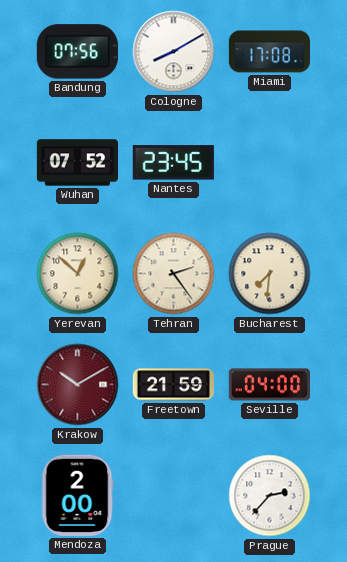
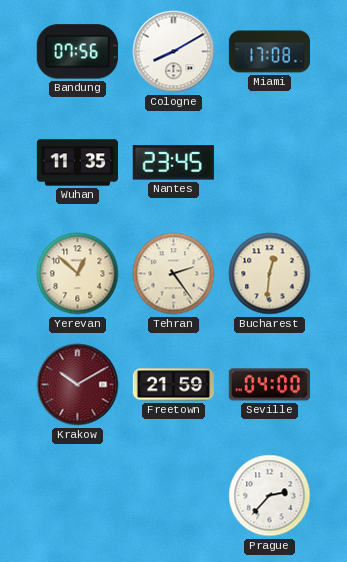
Wuhan: 07:52 -> 11:35 (77, 163)
Bucharest: 7:31 -> 12:31 (270, 274)
Mendoza: 2:00 -> none (77, 495)
